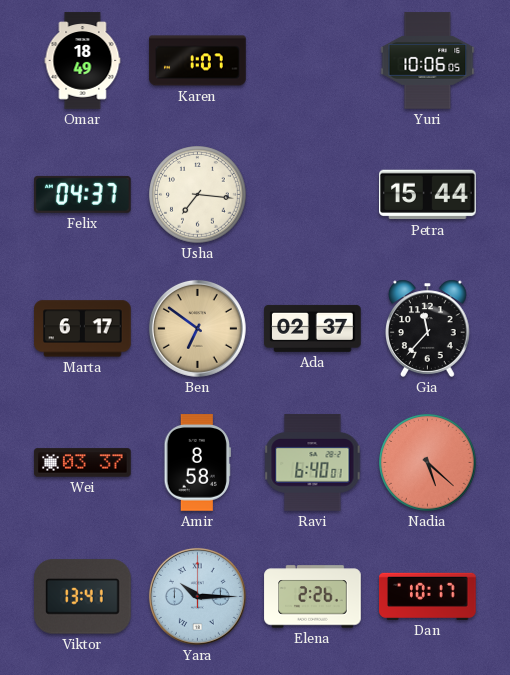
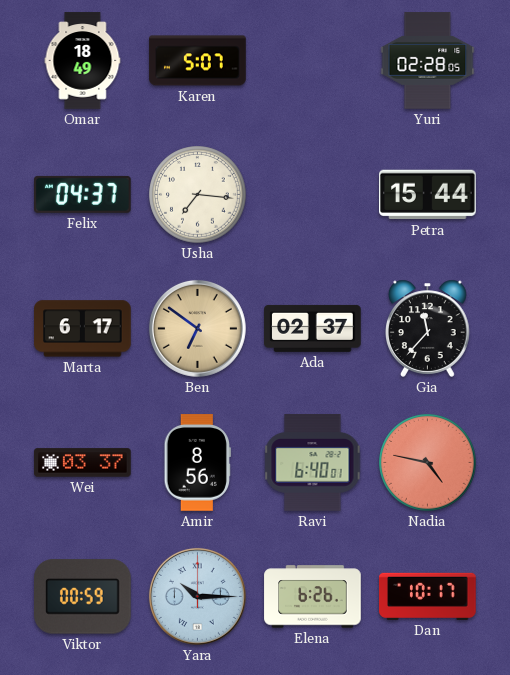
Karen: 1:07 -> 5:07 (198, 61)
Yuri: 10:06 -> 02:28 (428, 61)
Amir: 8:58 -> 8:56 (197, 463)
Nadia: 5:22 -> 4:47 (428, 463)
Viktor: 13:41 -> 00:59 (83, 597)
Elena: 2:26 -> 6:26 (313, 597)
